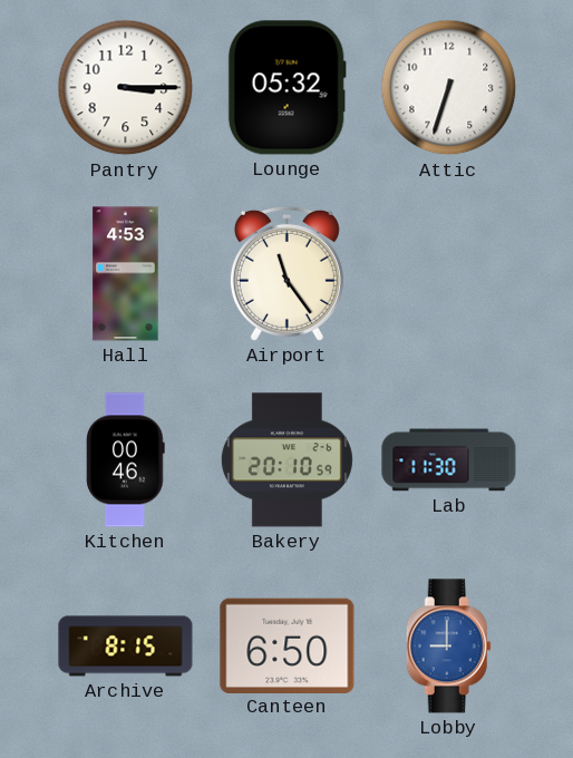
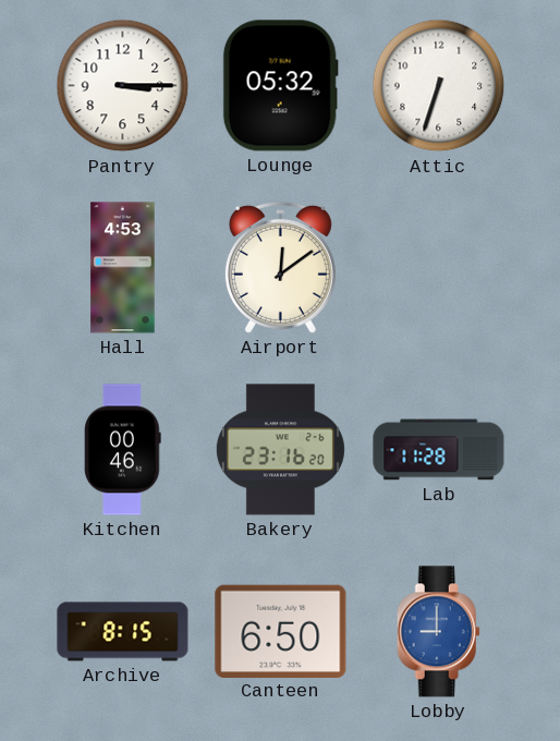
Airport: 11:24 -> 12:09 (280, 267)
Bakery: 20:10 -> 23:16 (280, 450)
Lab: 11:30 -> 11:28 (439, 450)
